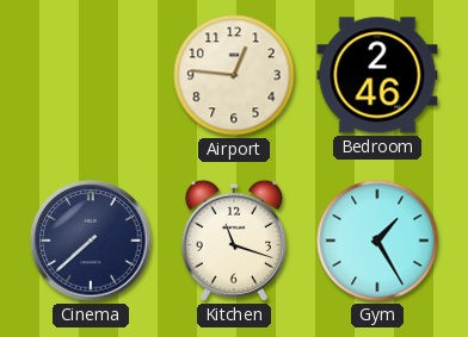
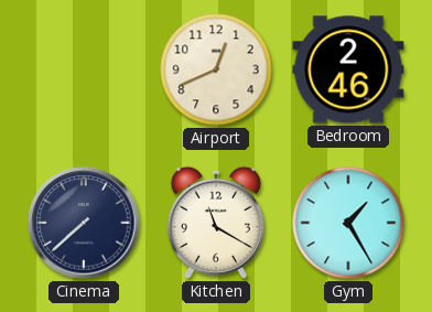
Airport: 12:46 -> 12:41 (216, 69)
Kitchen: 11:18 -> 11:20 (216, 223)
